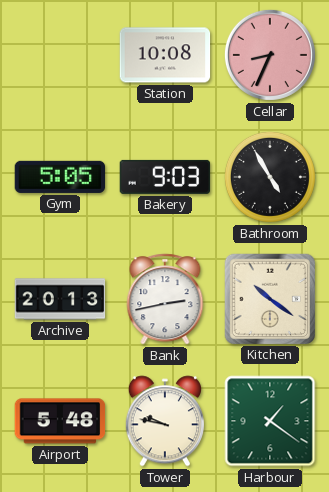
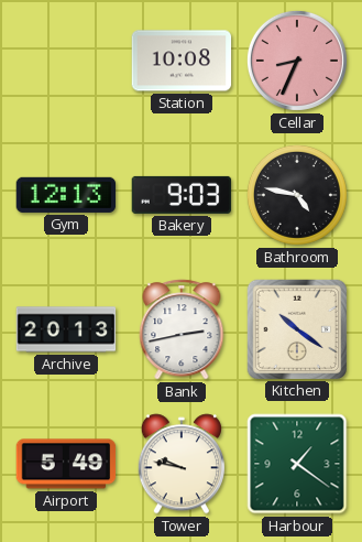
Gym: 5:05 -> 12:13 (66, 195)
Bathroom: 4:55 -> 4:47 (297, 195)
Airport: 5:48 -> 5:49 (66, 464)
